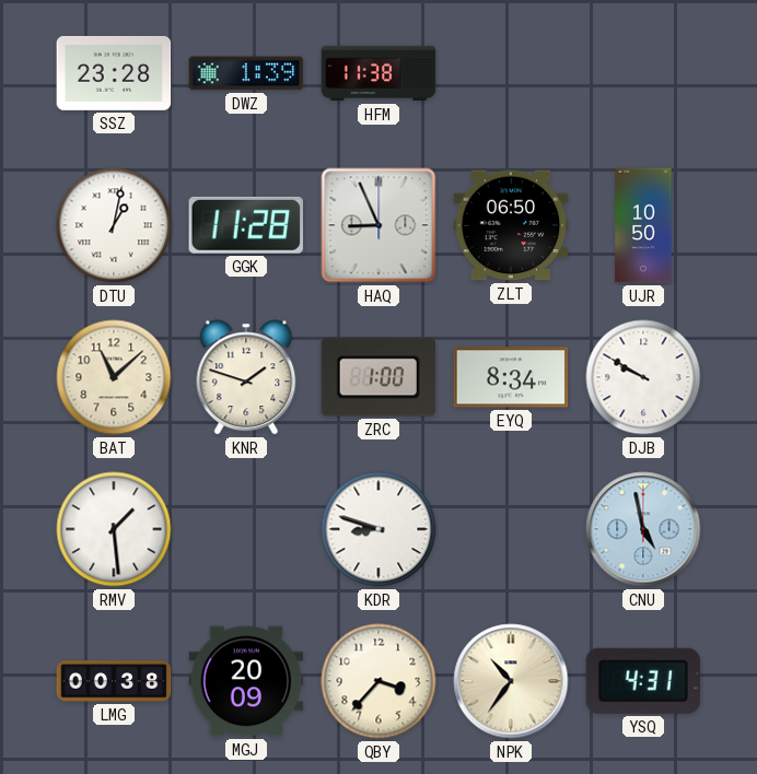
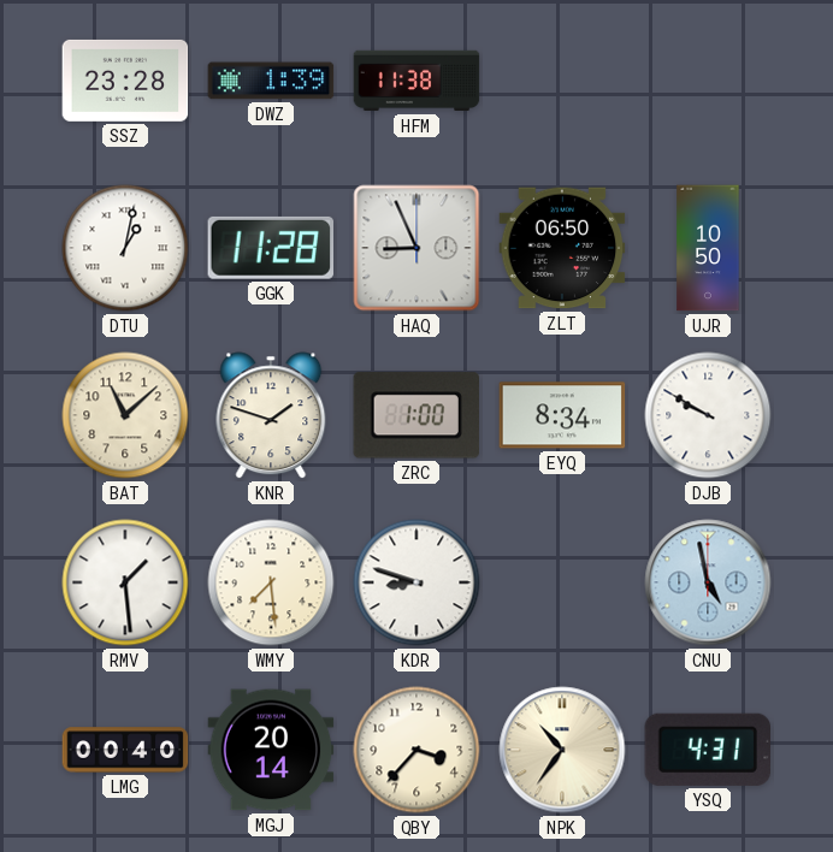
WMY: none -> 7:29 (271, 582)
LMG: 00:38 -> 00:40 (125, 750)
MGJ: 20:09 -> 20:14 (271, 750)
